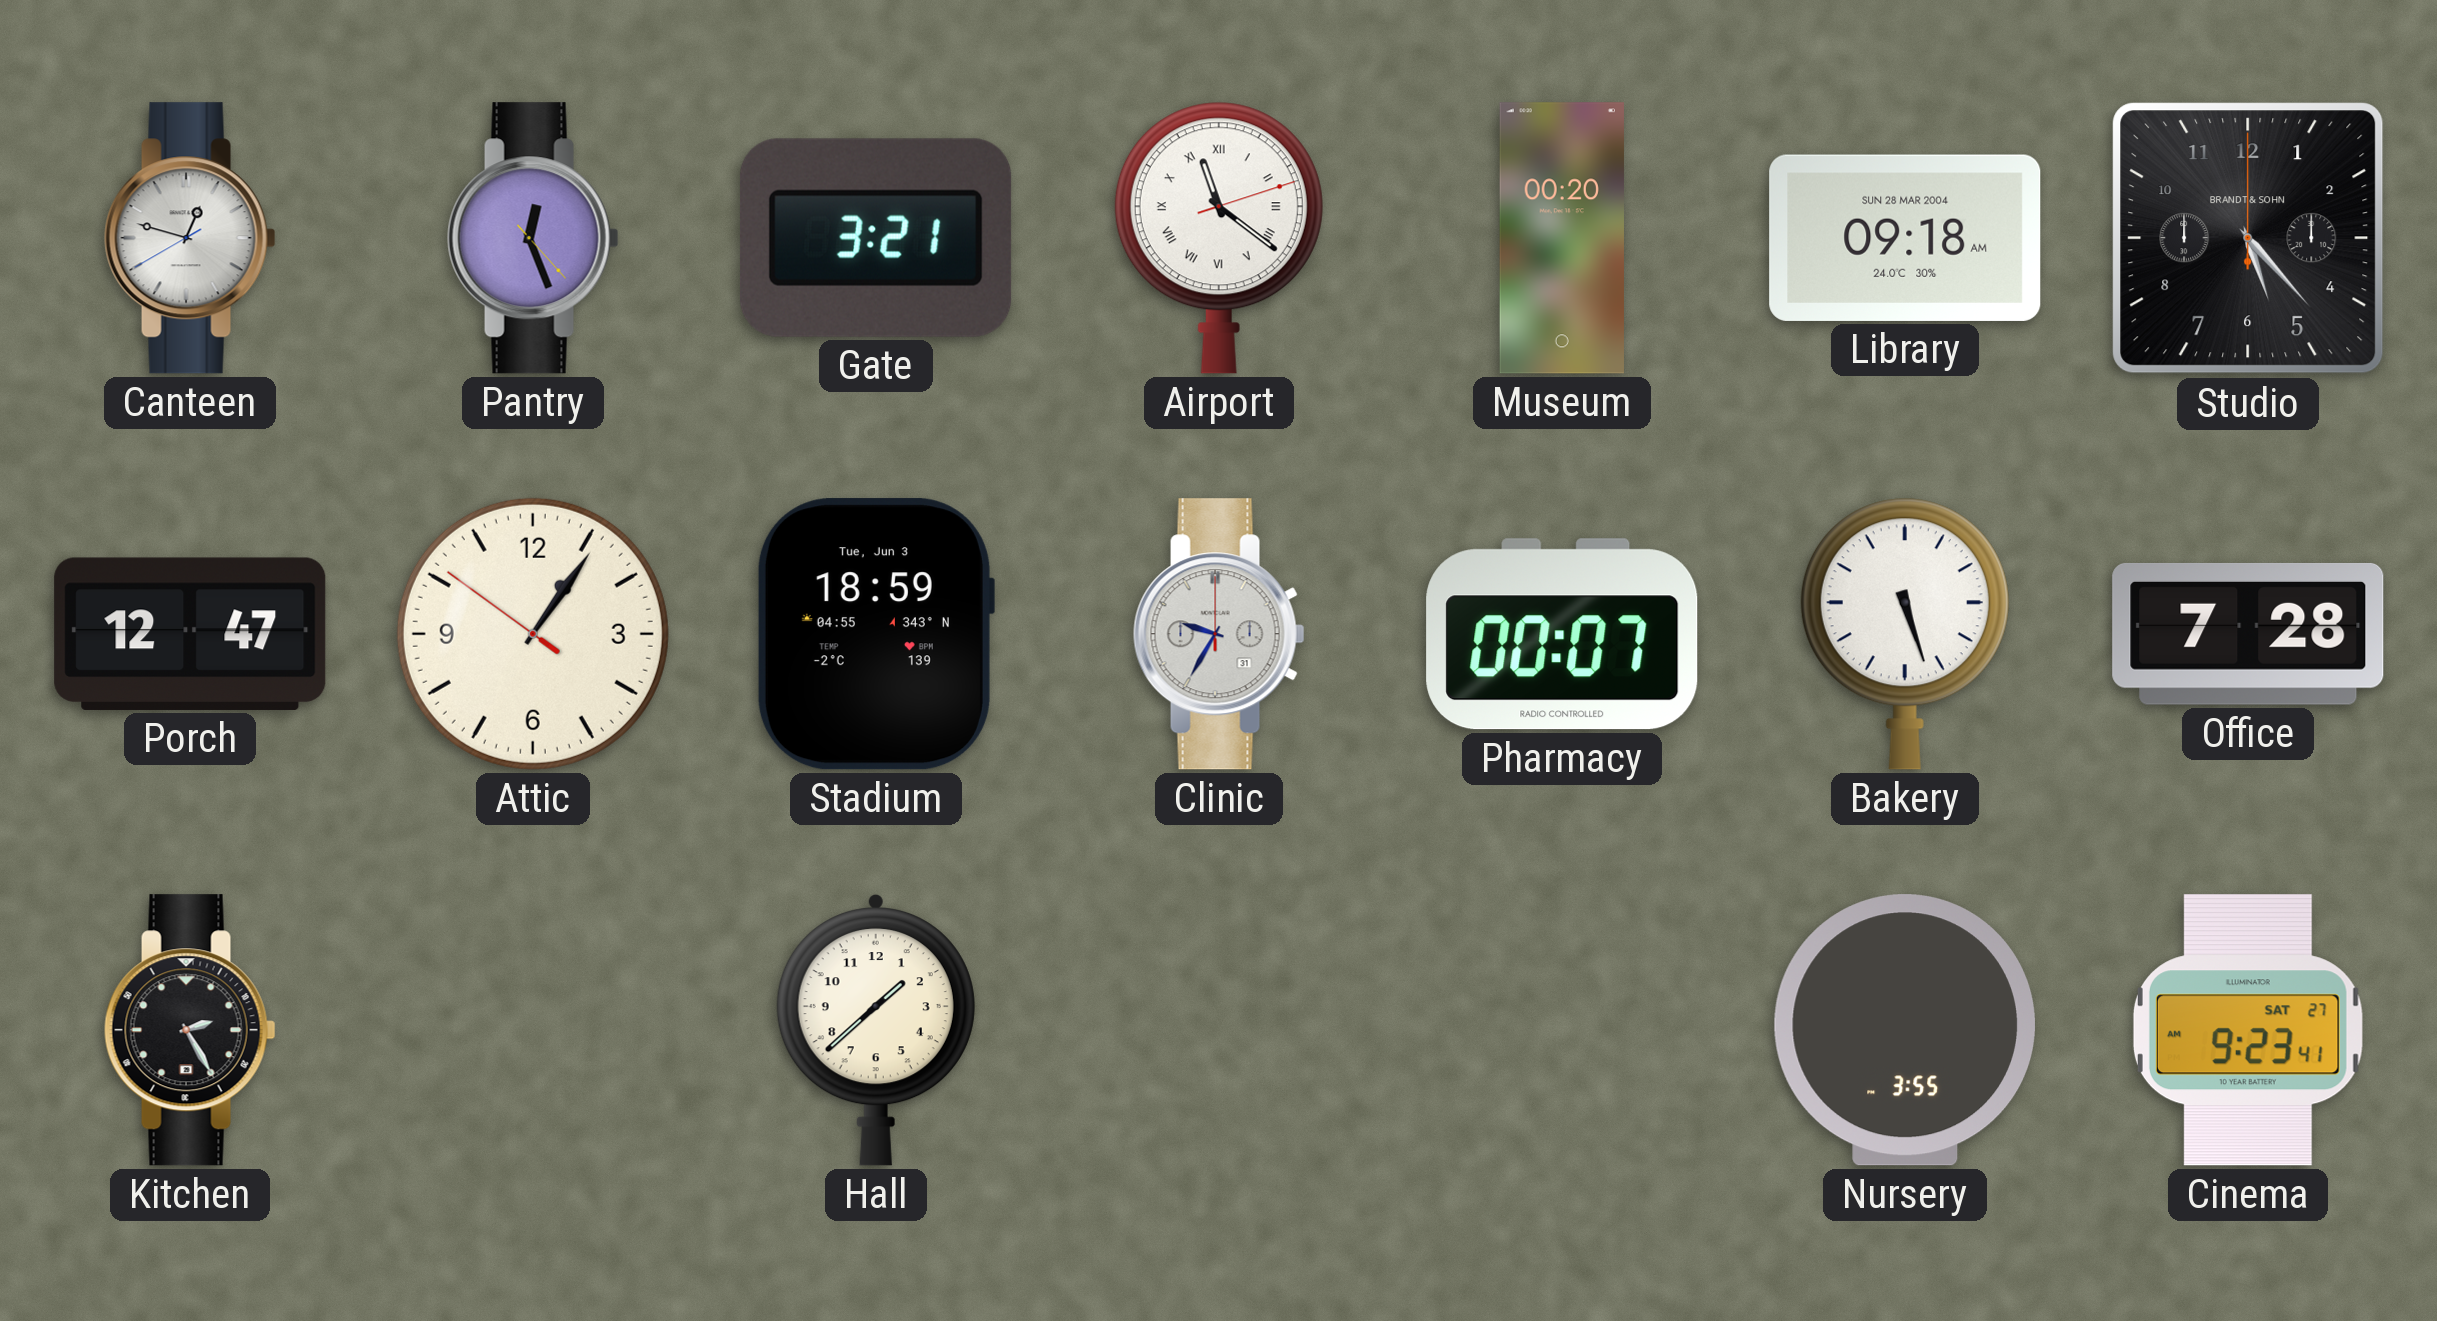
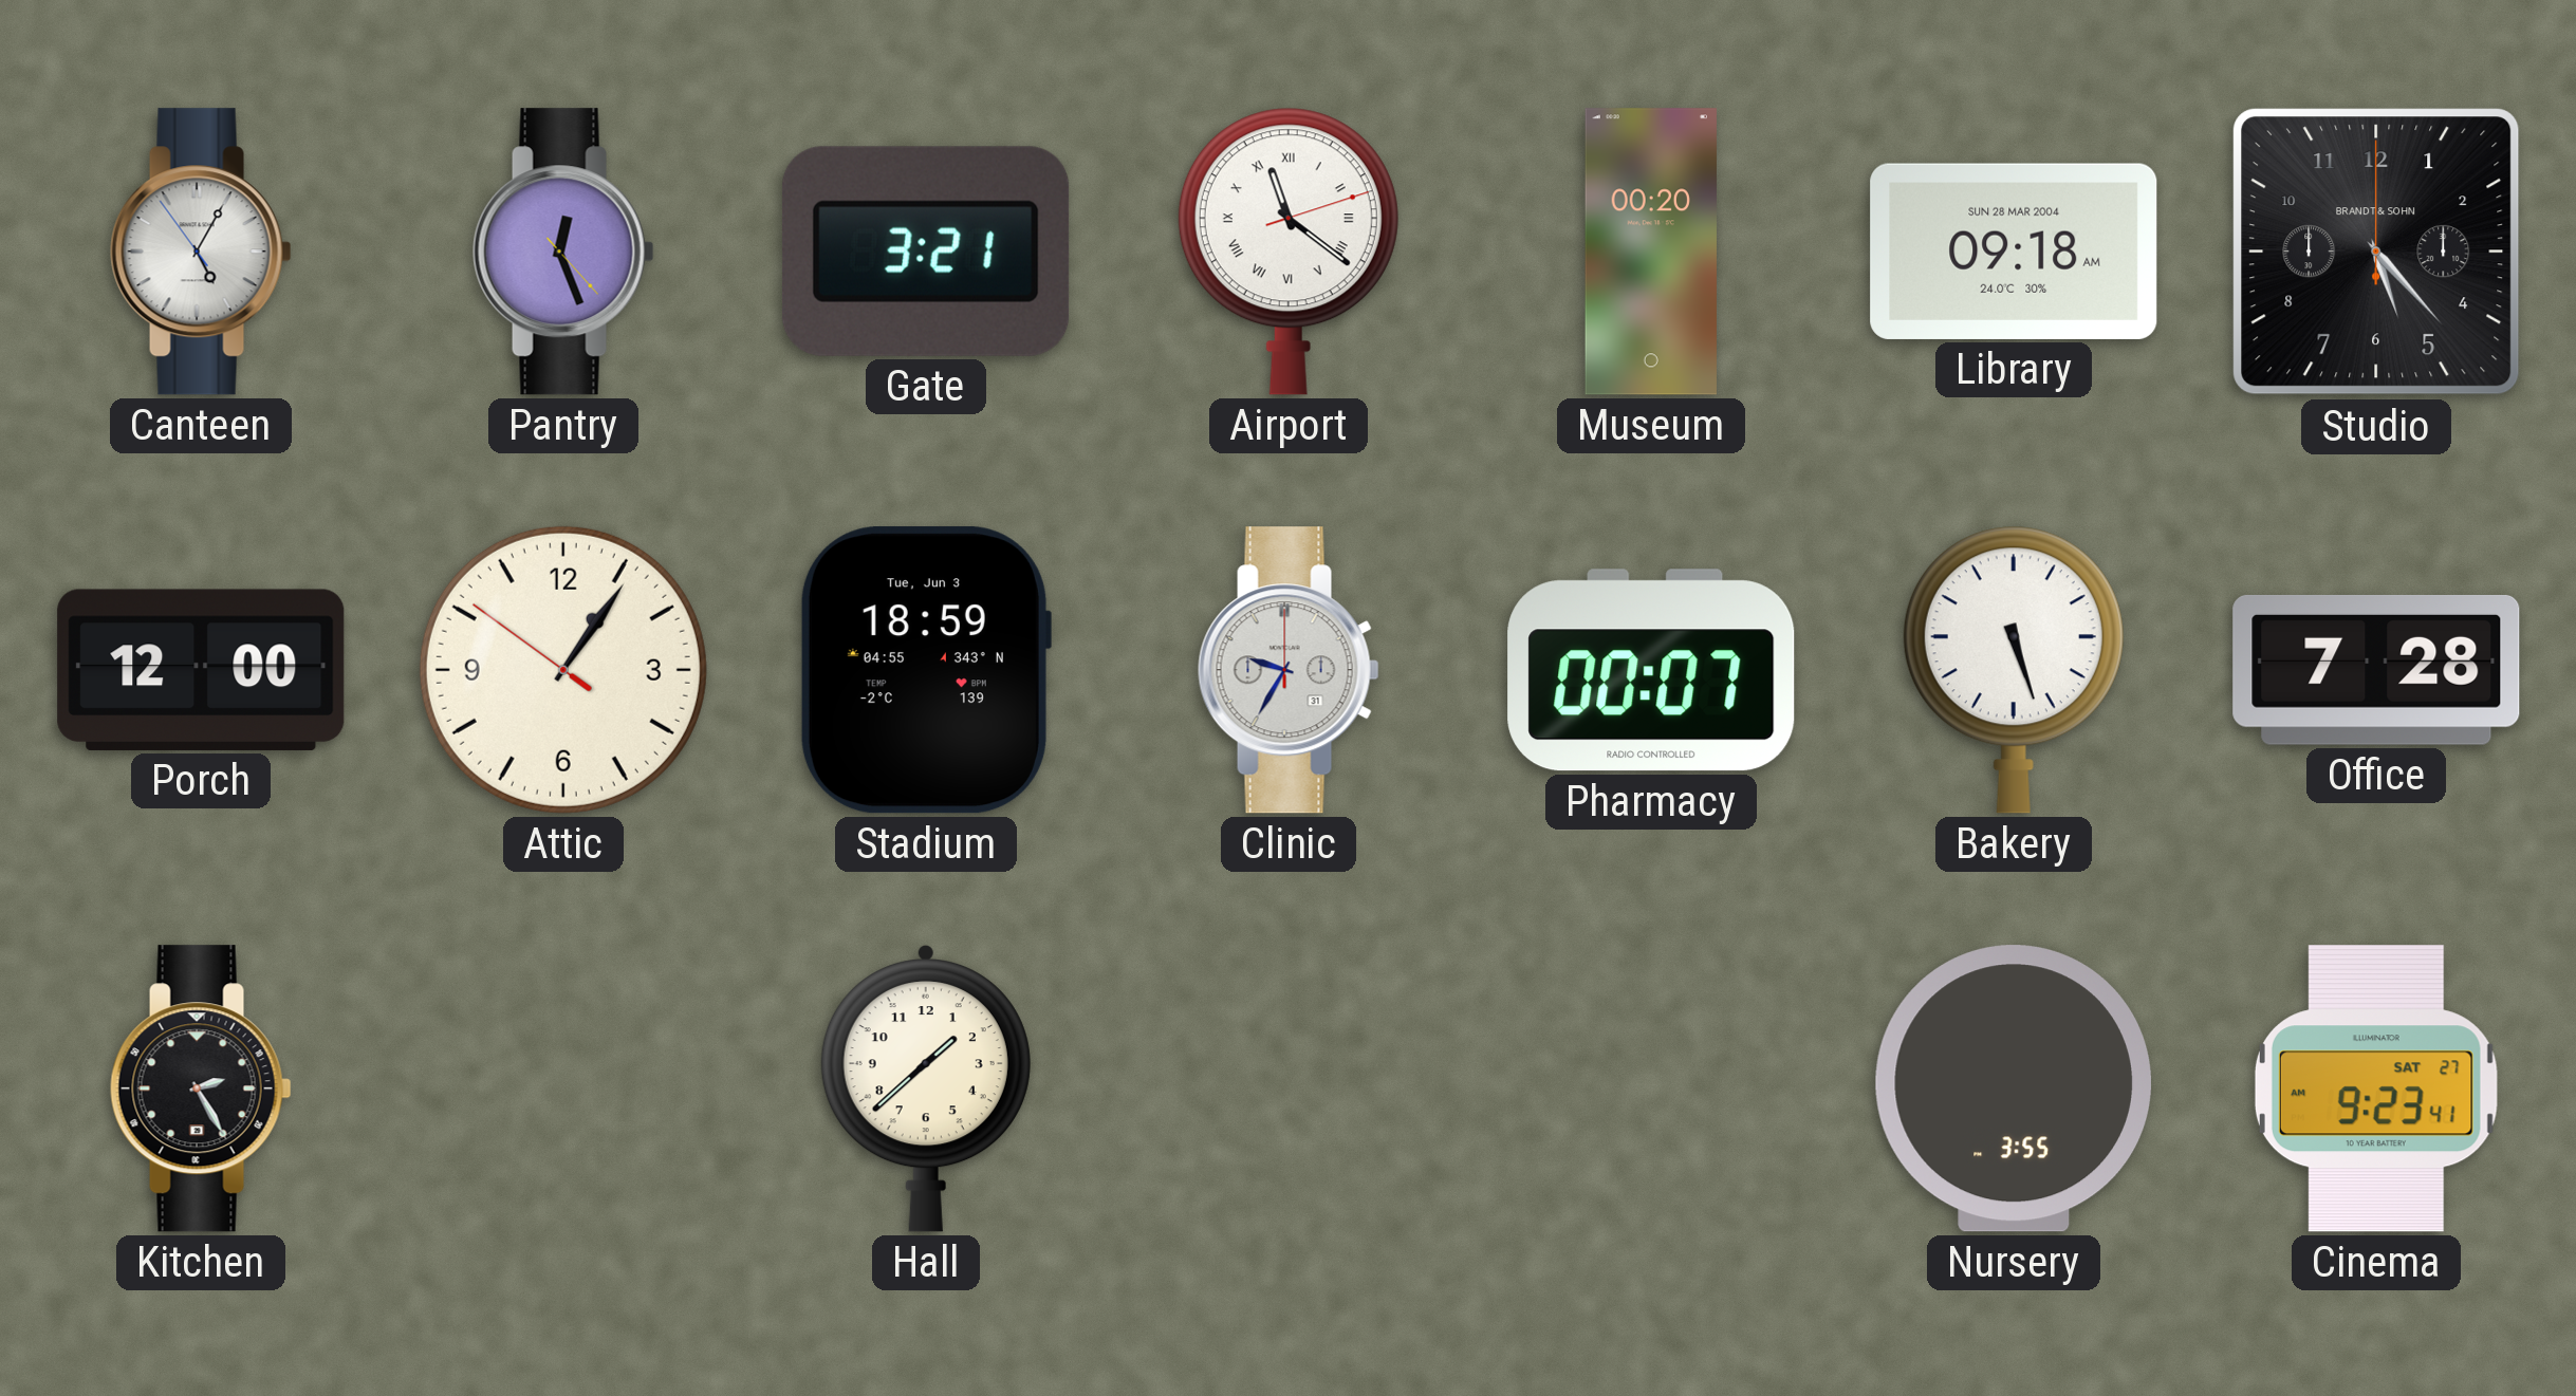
Canteen: 12:47 -> 5:04 (201, 252)
Porch: 12:47 -> 12:00 (201, 670)
